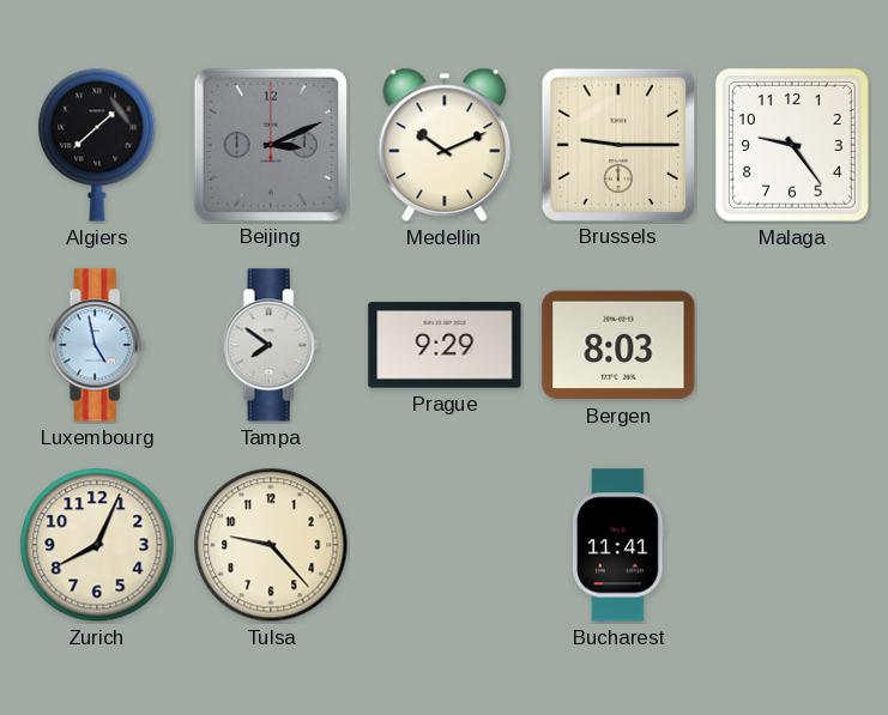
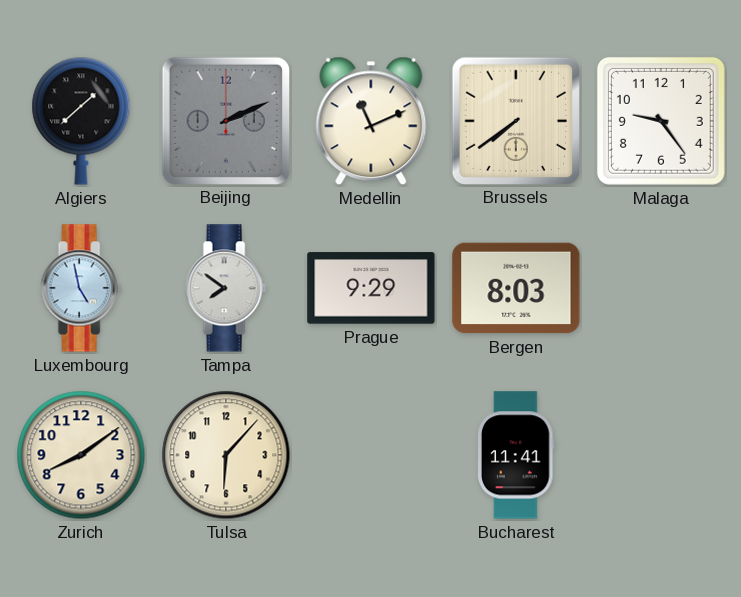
Beijing: 3:11 -> 2:11 (225, 120)
Medellin: 10:11 -> 11:11 (371, 121)
Brussels: 9:15 -> 7:39 (515, 120)
Zurich: 8:04 -> 8:09 (81, 455)
Tulsa: 9:23 -> 6:07 (226, 455)
